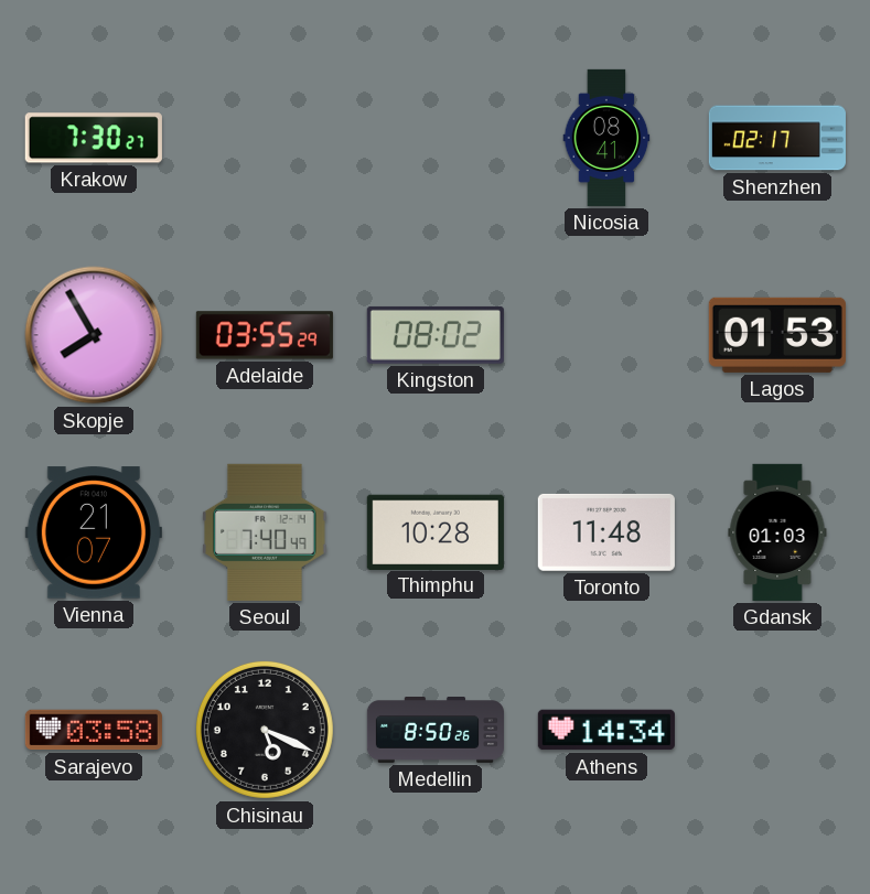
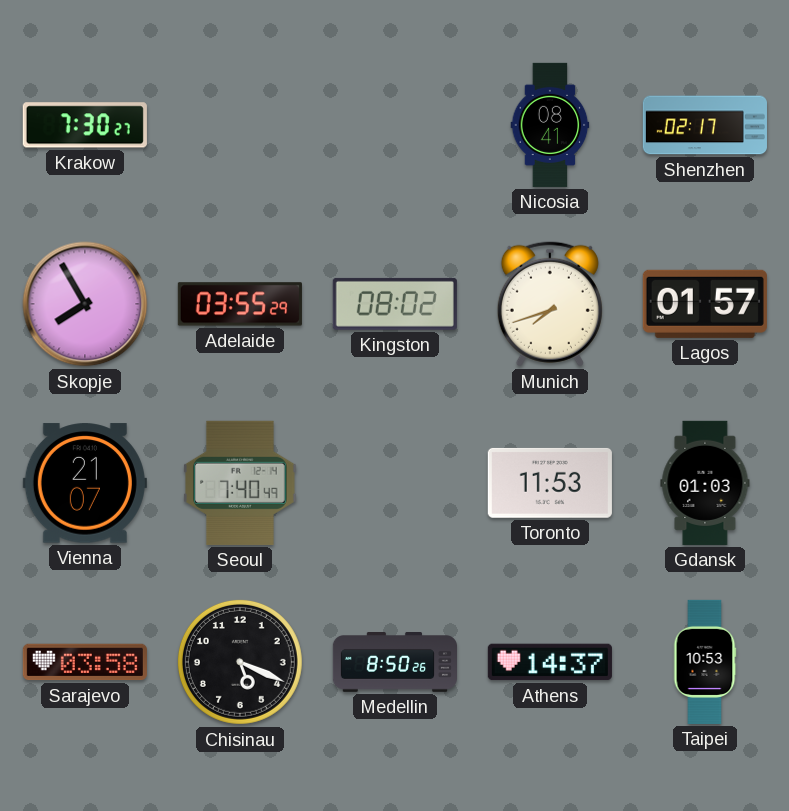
Munich: none -> 7:42 (550, 304)
Lagos: 01:53 -> 01:57 (705, 304)
Thimphu: 10:28 -> none (436, 531)
Toronto: 11:48 -> 11:53 (550, 483)
Athens: 14:34 -> 14:37 (550, 662)
Taipei: none -> 10:53 (705, 662)
